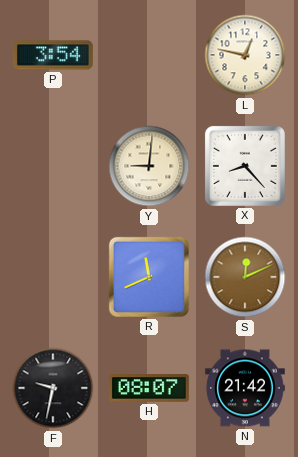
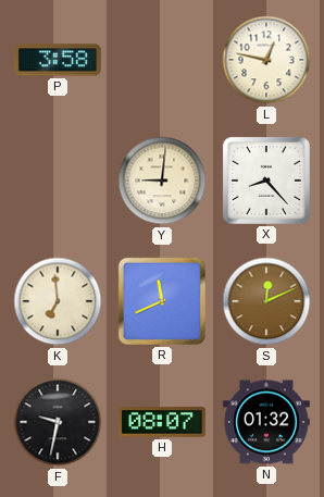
P: 3:54 -> 3:58 (58, 60)
K: none -> 6:59 (58, 301)
N: 21:42 -> 01:32 (267, 422)
